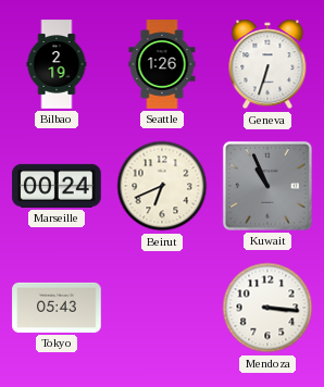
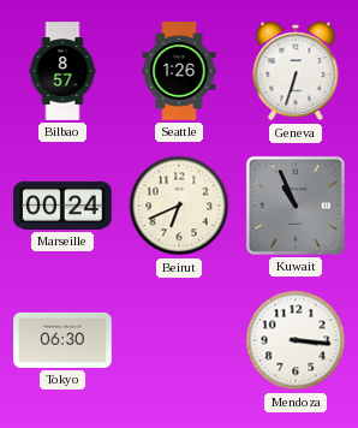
Bilbao: 2:19 -> 8:57 (62, 71)
Tokyo: 05:43 -> 06:30 (62, 340)
